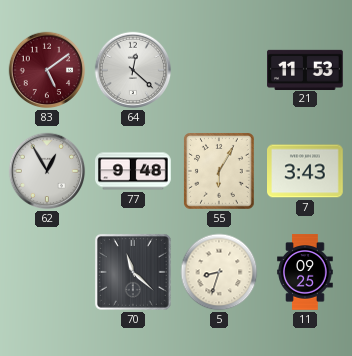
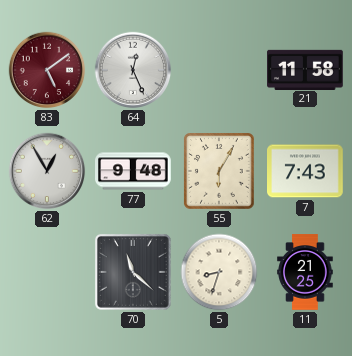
64: 12:22 -> 12:26 (133, 70)
21: 11:53 -> 11:58 (305, 69)
7: 3:43 -> 7:43 (306, 171)
11: 09:25 -> 21:25 (305, 272)
